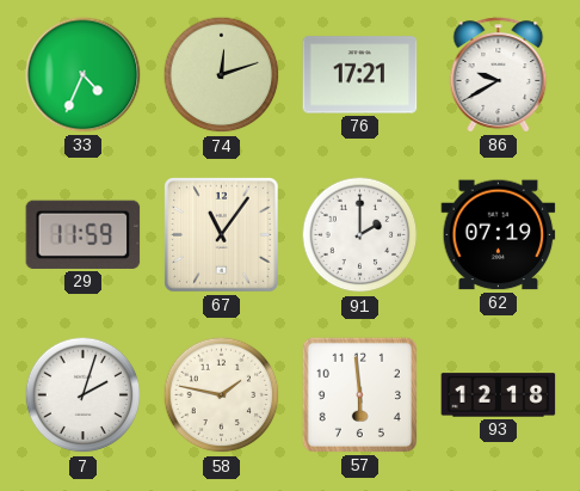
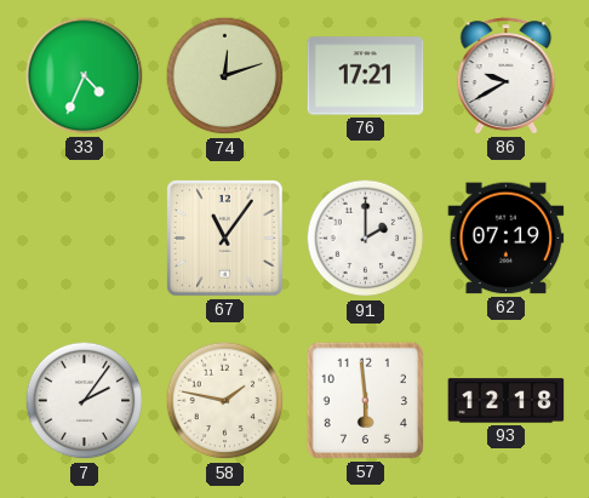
29: 11:59 -> none (84, 234)
7: 2:03 -> 2:06 (85, 401)
